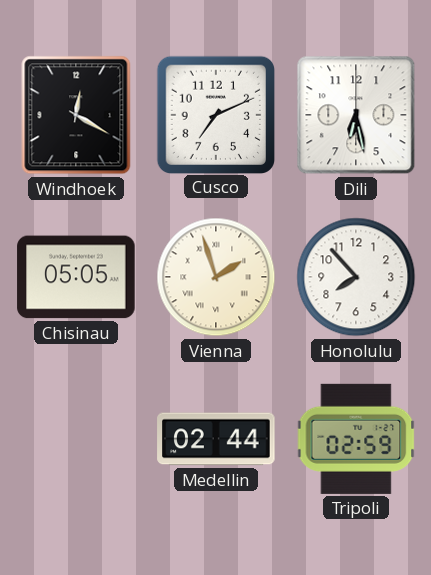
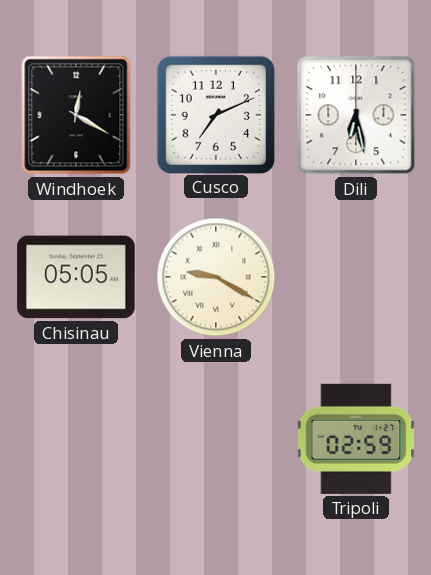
Vienna: 1:57 -> 9:20 (216, 277)
Honolulu: 7:53 -> none (356, 277)
Medellin: 02:44 -> none (216, 439)
